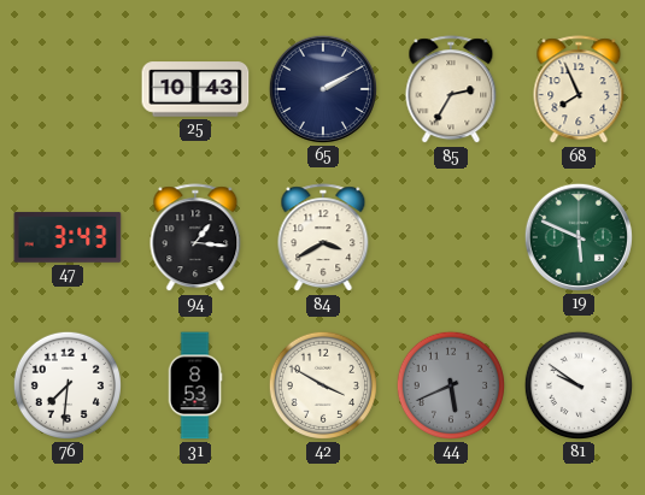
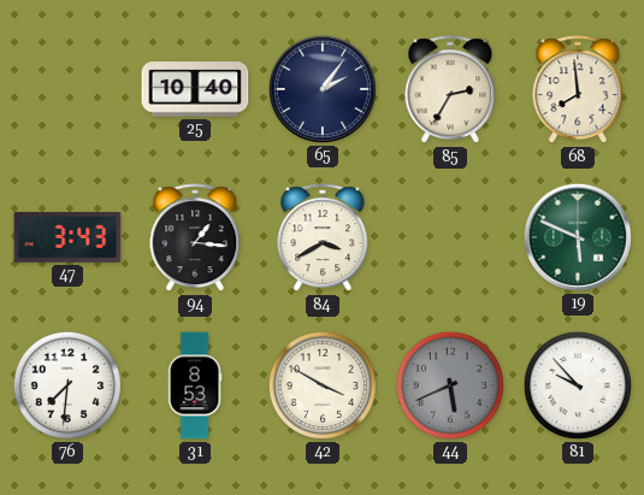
25: 10:43 -> 10:40 (195, 89)
65: 2:10 -> 2:06 (323, 89)
68: 7:56 -> 7:59 (578, 90)
81: 9:51 -> 9:53 (578, 385)
